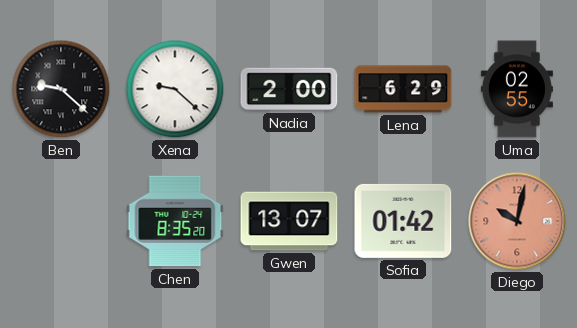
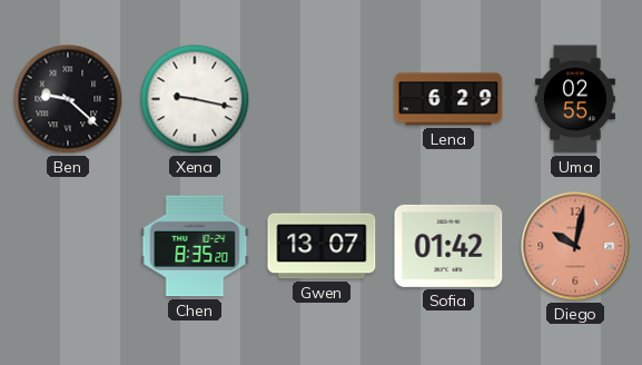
Xena: 9:22 -> 9:17 (195, 99)
Nadia: 2:00 -> none (289, 89)
